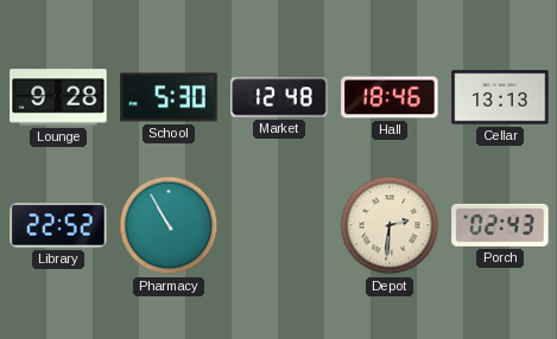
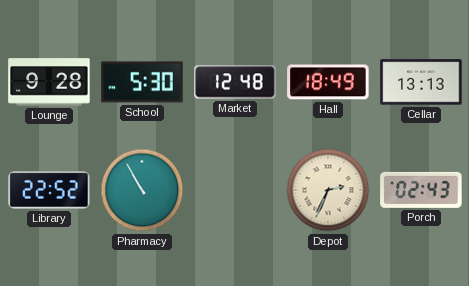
Hall: 18:46 -> 18:49 (328, 82)
Depot: 2:31 -> 2:34 (328, 190)
